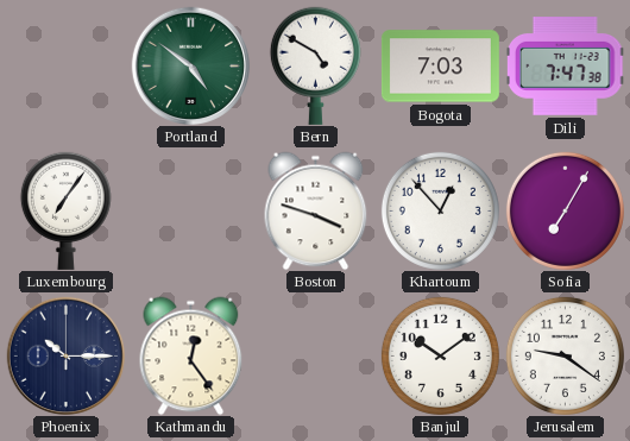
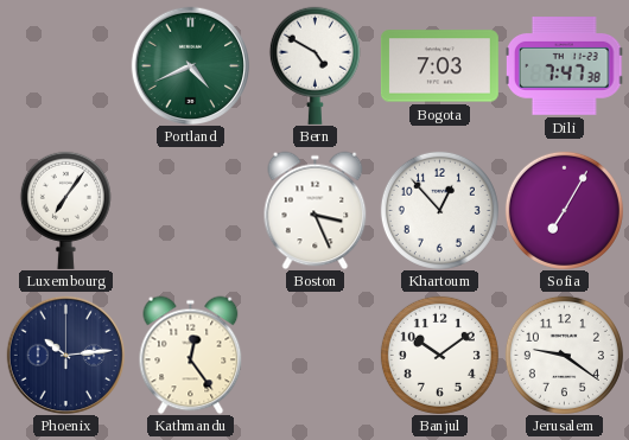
Portland: 4:51 -> 4:41 (190, 65)
Boston: 3:48 -> 3:26 (316, 210)
Phoenix: 10:15 -> 10:14 (65, 355)
